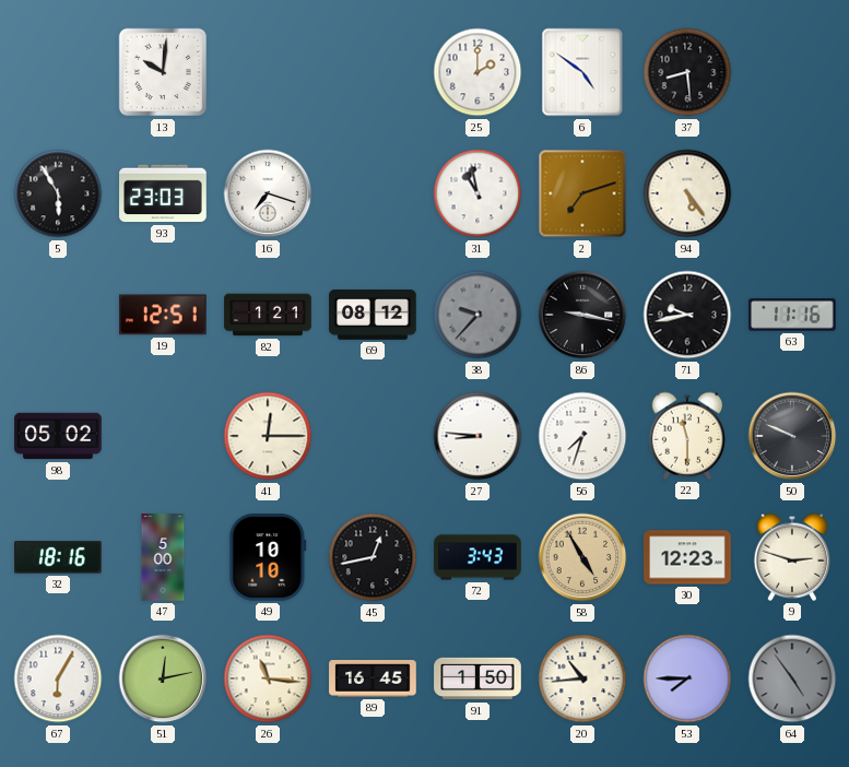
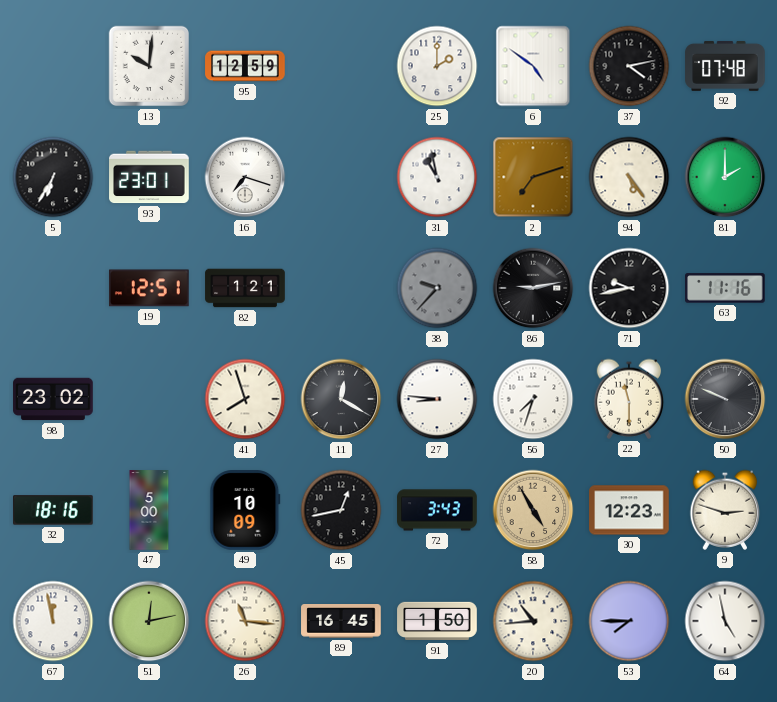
95: none -> 12:59 (245, 66)
37: 8:29 -> 4:13 (629, 66)
92: none -> 07:48 (725, 66)
5: 5:55 -> 6:35 (53, 177)
93: 23:03 -> 23:01 (149, 177)
81: none -> 2:00 (725, 177)
69: 08:12 -> none (373, 315)
86: 9:17 -> 9:13 (533, 288)
98: 05:02 -> 23:02 (53, 399)
41: 12:15 -> 7:57 (245, 399)
11: none -> 12:20 (341, 399)
49: 10:10 -> 10:09 (245, 510)
67: 6:05 -> 11:58 (53, 621)
64: 4:54 -> 4:58 (725, 621)
64 dial: grey -> white (725, 621)
